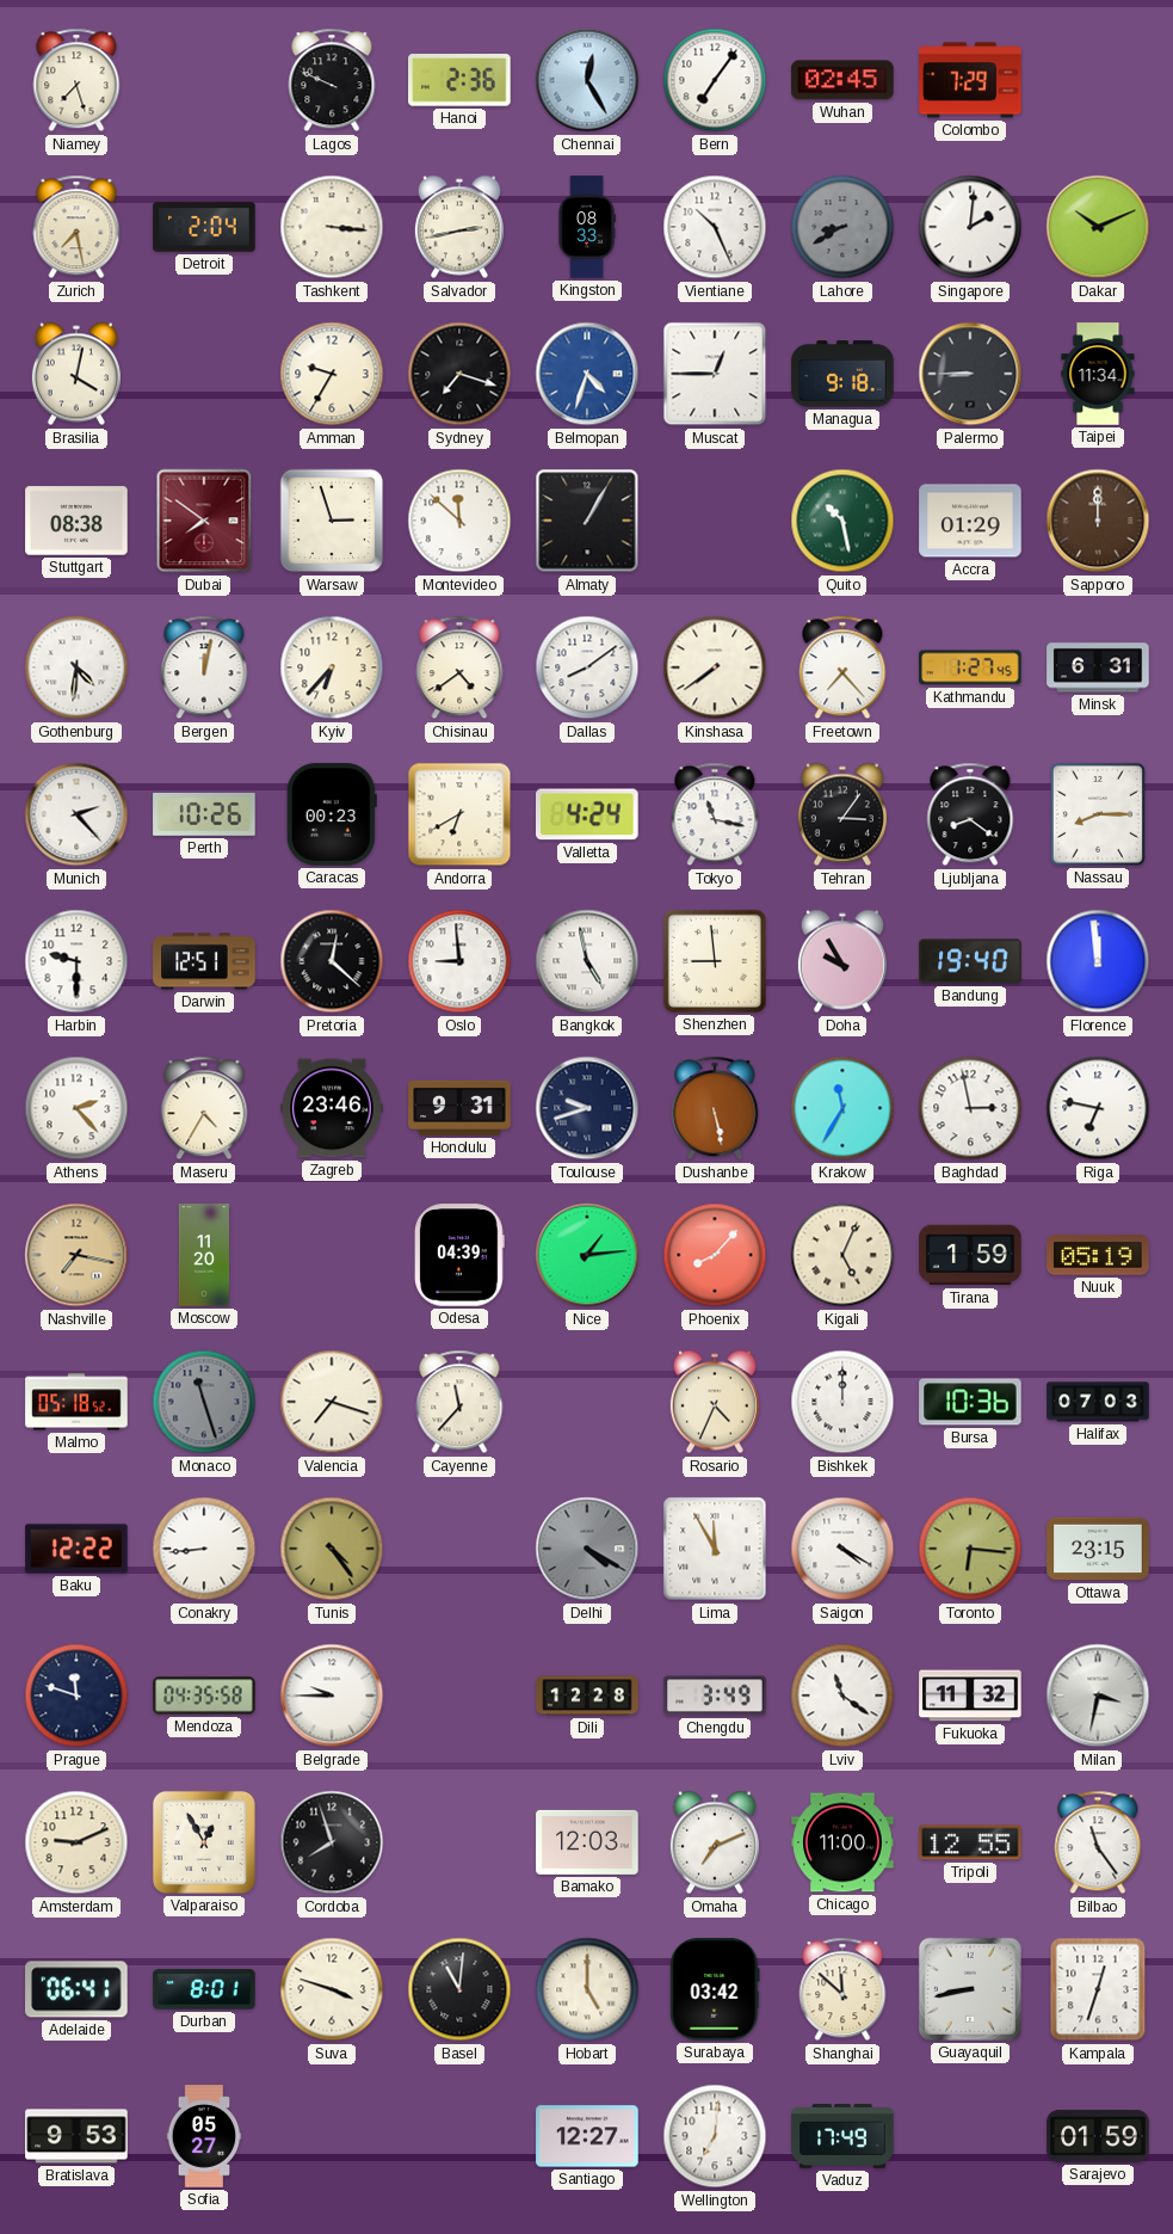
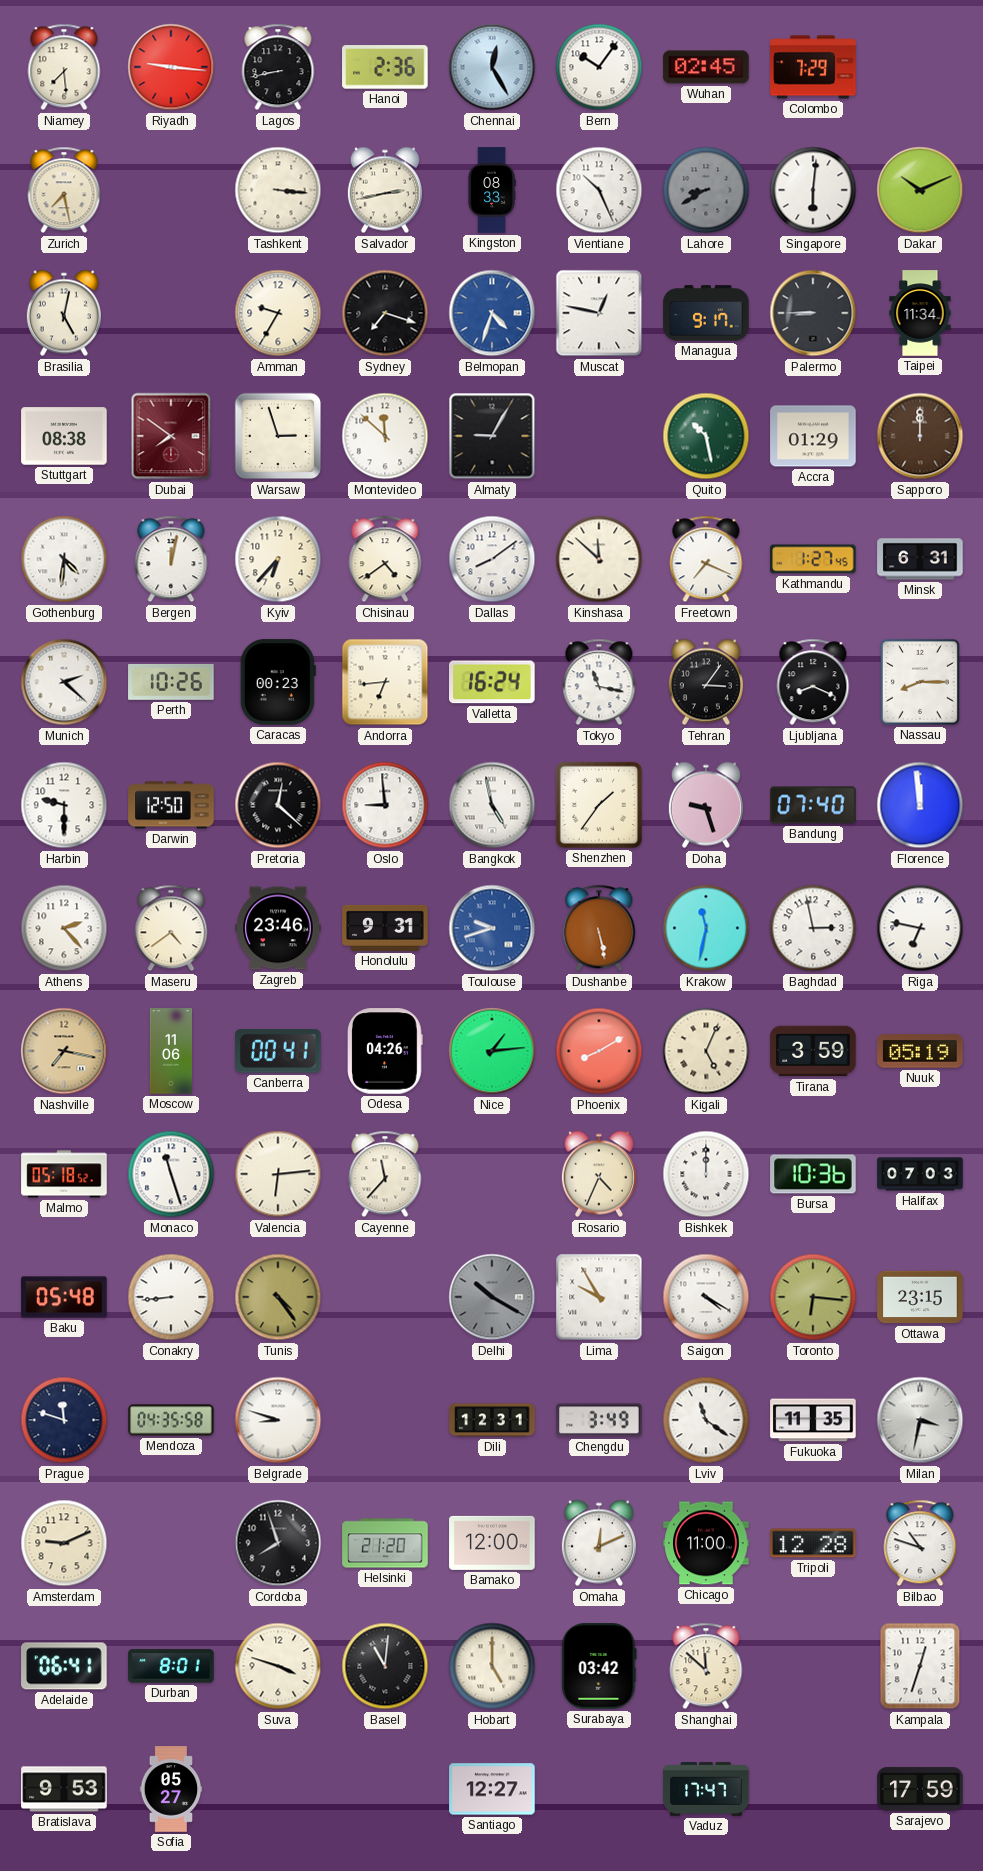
Niamey: 7:27 -> 7:29 (64, 67)
Riyadh: none -> 9:16 (171, 67)
Lagos: 9:49 -> 8:43 (278, 67)
Bern: 7:06 -> 10:06 (599, 67)
Detroit: 2:04 -> none (204, 227)
Singapore: 2:01 -> 6:01 (813, 190)
Brasilia: 4:02 -> 5:02 (64, 313)
Muscat: 12:45 -> 12:47 (599, 313)
Managua: 9:18 -> 9:17 (706, 313)
Almaty: 1:05 -> 9:05 (492, 436)
Kinshasa: 7:39 -> 11:52 (599, 559)
Freetown: 7:23 -> 7:19 (706, 559)
Munich: 2:23 -> 2:22 (64, 682)
Andorra: 6:40 -> 6:44 (385, 682)
Valletta: 4:24 -> 16:24 (492, 682)
Ljubljana: 8:21 -> 8:19 (813, 682)
Darwin: 12:51 -> 12:50 (171, 805)
Shenzhen: 8:59 -> 1:36 (599, 805)
Doha: 9:55 -> 9:27 (706, 805)
Bandung: 19:40 -> 07:40 (813, 805)
Maseru: 4:35 -> 4:39 (171, 928)
Toulouse dial: navy -> blue (492, 928)
Krakow: 11:35 -> 11:32 (706, 928)
Moscow: 11:20 -> 11:06 (170, 1051)
Canberra: none -> 00:41 (278, 1051)
Odesa: 04:39 -> 04:26 (386, 1051)
Phoenix: 8:07 -> 8:10 (599, 1051)
Tirana: 1:59 -> 3:59 (813, 1051)
Monaco dial: grey -> white (171, 1174)
Valencia: 7:18 -> 6:14 (278, 1174)
Baku: 12:22 -> 05:48 (64, 1297)
Delhi: 4:20 -> 10:20 (492, 1297)
Lima: 11:55 -> 9:55 (599, 1297)
Belgrade: 9:45 -> 8:48 (278, 1420)
Dili: 12:28 -> 12:31 (492, 1420)
Fukuoka: 11:32 -> 11:35 (813, 1420)
Valparaiso: 12:55 -> none (204, 1842)
Helsinki: none -> 21:20 (385, 1543)
Bamako: 12:03 -> 12:00 (492, 1543)
Omaha: 7:11 -> 12:11 (599, 1543)
Tripoli: 12:55 -> 12:28 (813, 1543)
Bilbao: 11:24 -> 10:48 (920, 1543)
Guayaquil: 8:43 -> none (970, 1989)
Wellington: 7:01 -> none (715, 2136)
Vaduz: 17:49 -> 17:47 (706, 1789)
Sarajevo: 01:59 -> 17:59 (920, 1789)
